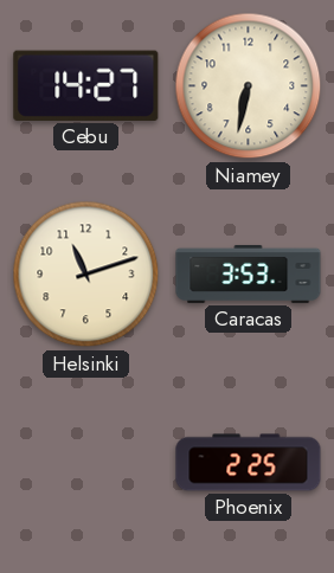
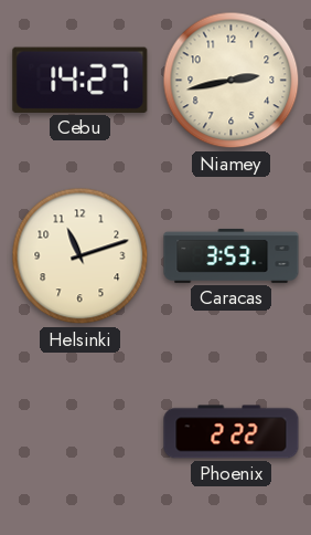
Niamey: 6:32 -> 2:43 (232, 81)
Phoenix: 2:25 -> 2:22 (232, 432)
